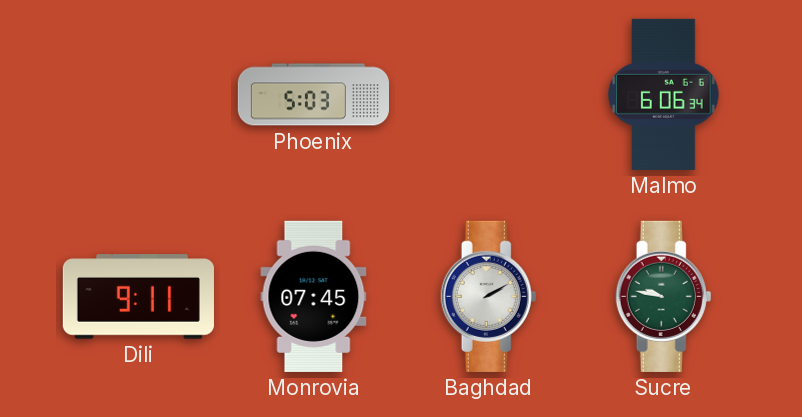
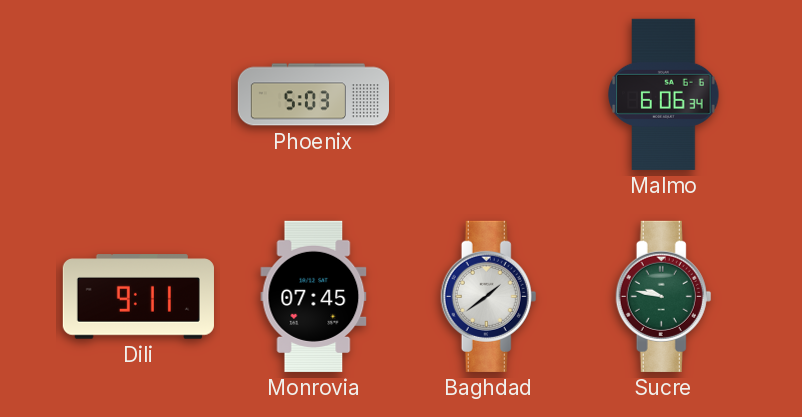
Baghdad: 2:10 -> 1:39 (489, 296)
